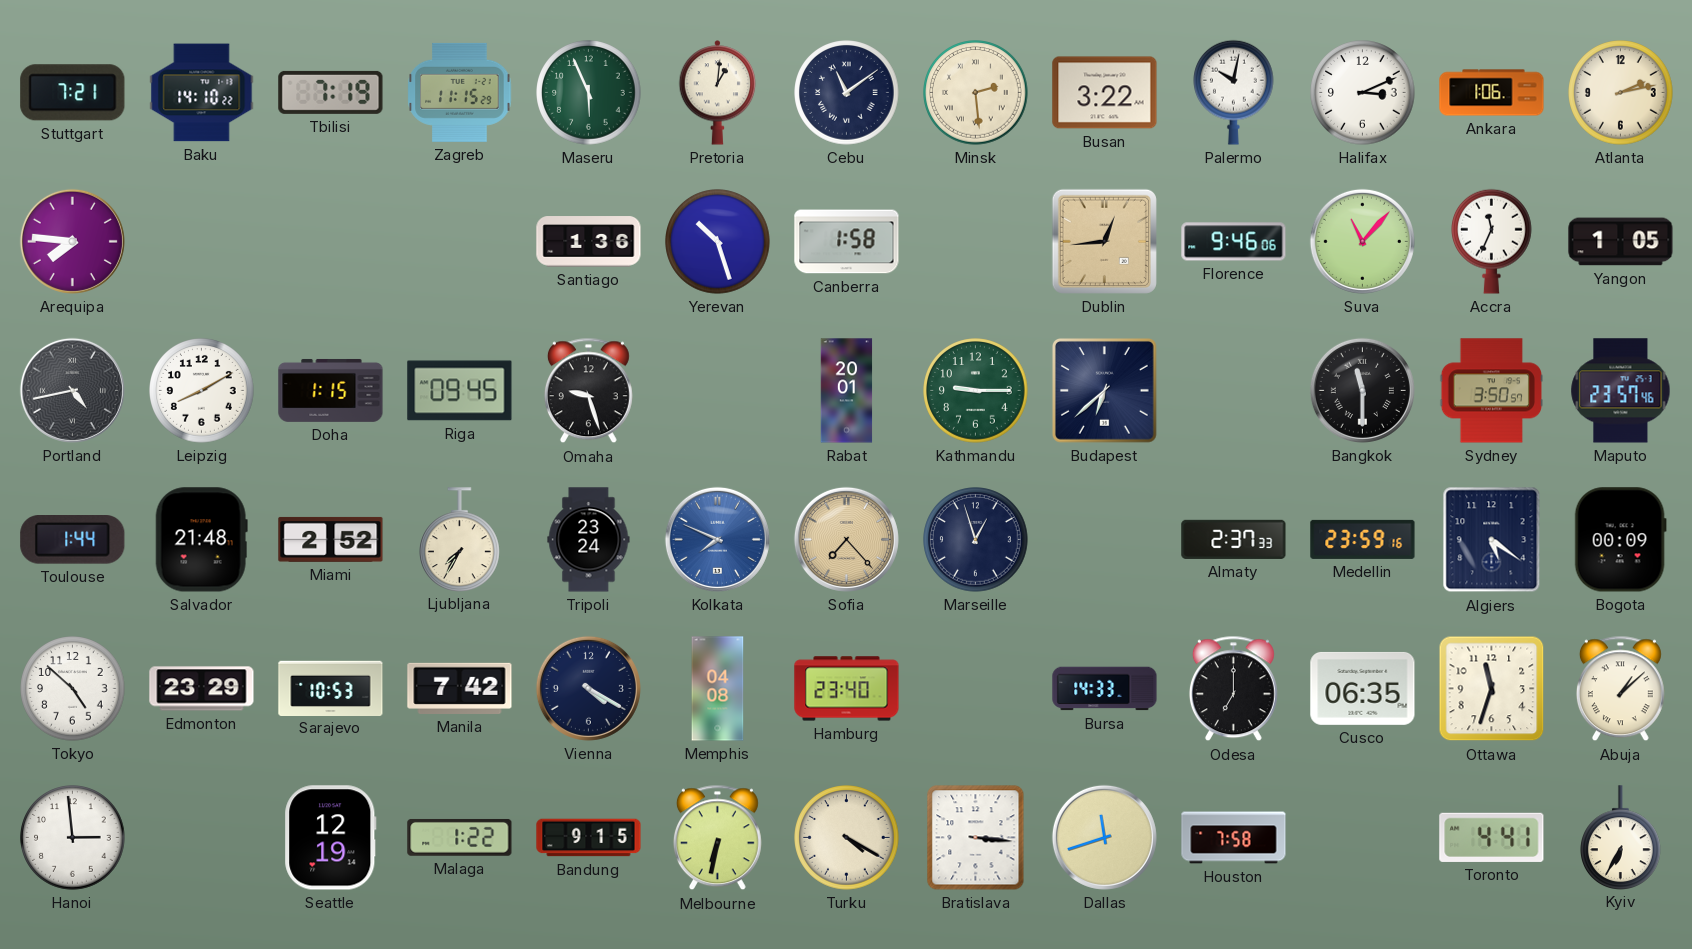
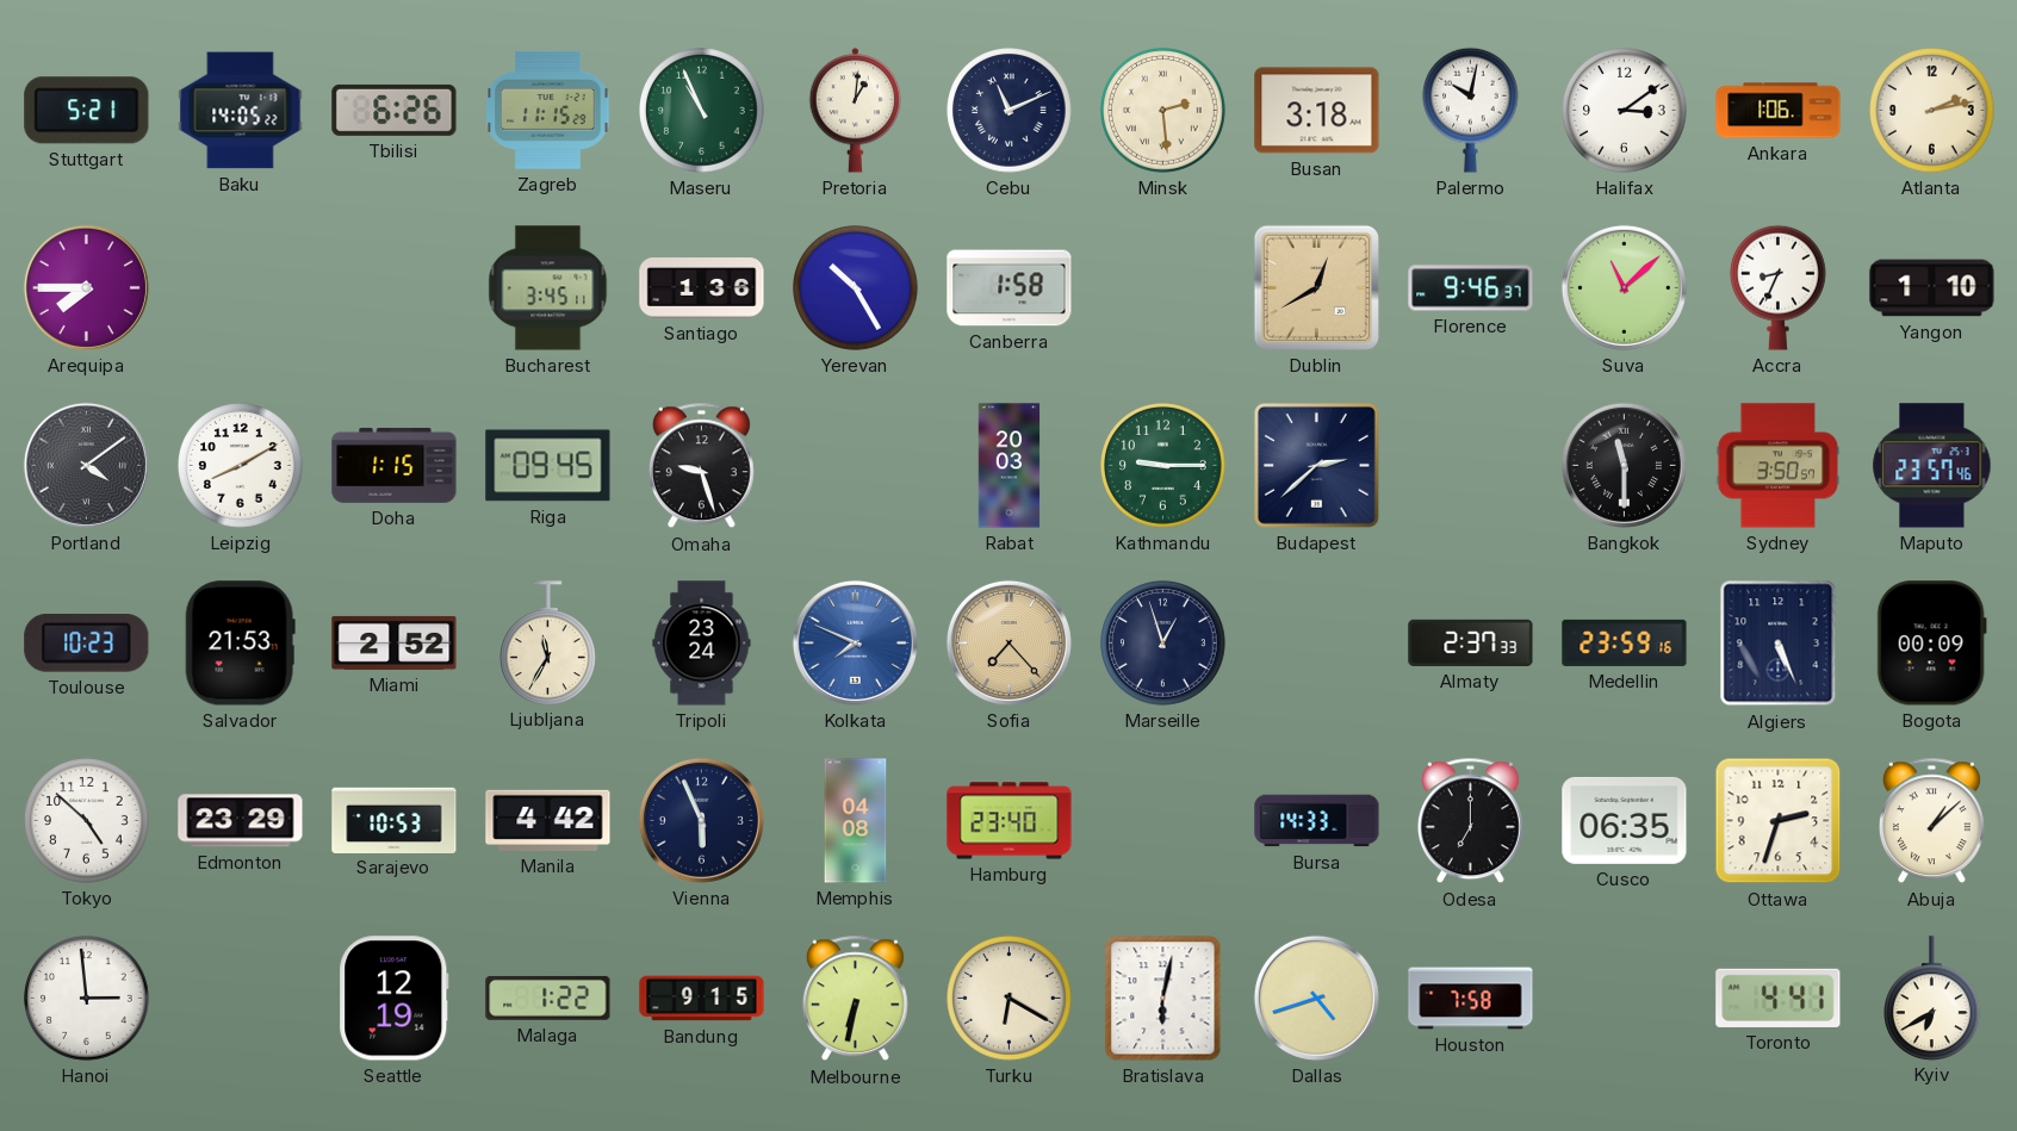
Stuttgart: 7:21 -> 5:21 (87, 111)
Baku: 14:10 -> 14:05 (241, 111)
Tbilisi: 7:19 -> 6:26 (395, 110)
Maseru: 5:56 -> 10:56 (702, 111)
Cebu: 11:09 -> 11:11 (1010, 111)
Busan: 3:22 -> 3:18 (1317, 111)
Halifax: 3:11 -> 3:09 (1625, 111)
Arequipa: 7:46 -> 7:45 (86, 287)
Bucharest: none -> 3:45 (548, 288)
Yerevan: 10:27 -> 10:25 (856, 288)
Dublin: 12:44 -> 12:40 (1316, 287)
Florence: 9:46:06 -> 9:46:37 (1471, 288)
Suva: 11:07 -> 11:08 (1624, 287)
Accra: 11:34 -> 8:34 (1779, 287)
Yangon: 1:05 -> 1:10 (1932, 288)
Portland: 4:43 -> 4:09 (86, 465)
Rabat: 20:01 -> 20:03 (1010, 466)
Budapest: 6:38 -> 2:38 (1316, 465)
Toulouse: 1:44 -> 10:23 (87, 644)
Salvador: 21:48 -> 21:53 (240, 644)
Ljubljana: 7:35 -> 11:35 (548, 642)
Algiers: 5:21 -> 5:26 (1779, 644)
Manila: 7:42 -> 4:42 (548, 820)
Vienna: 4:20 -> 5:56 (701, 820)
Ottawa: 11:33 -> 2:33 (1779, 821)
Turku: 4:20 -> 6:20 (1010, 999)
Bratislava: 3:16 -> 6:02 (1163, 999)
Dallas: 11:42 -> 4:42 (1316, 998)
Kyiv: 6:35 -> 6:40 (1932, 998)
